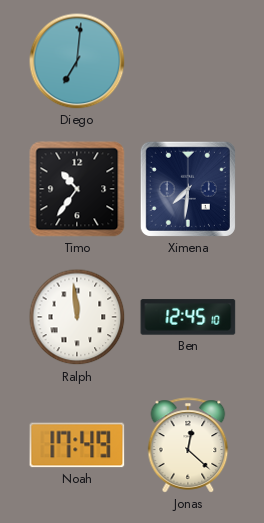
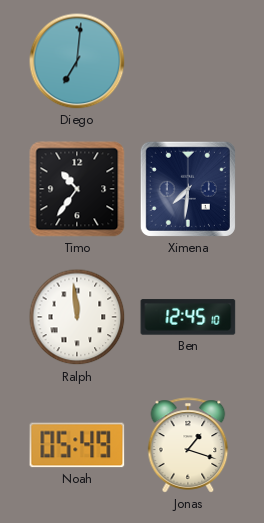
Noah: 17:49 -> 05:49 (77, 445)
Jonas: 12:22 -> 1:18 (188, 445)
